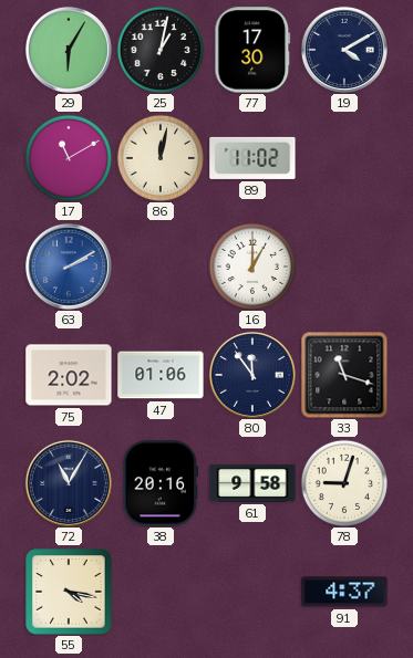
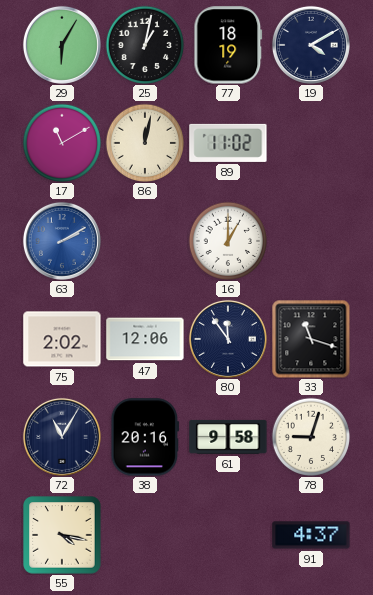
77: 17:30 -> 18:19 (228, 45)
47: 01:06 -> 12:06 (145, 339)
